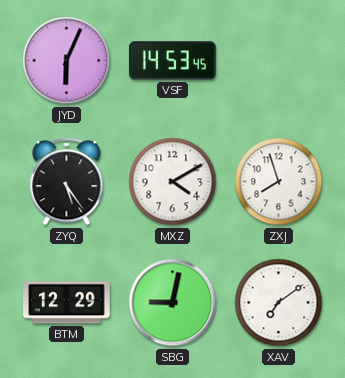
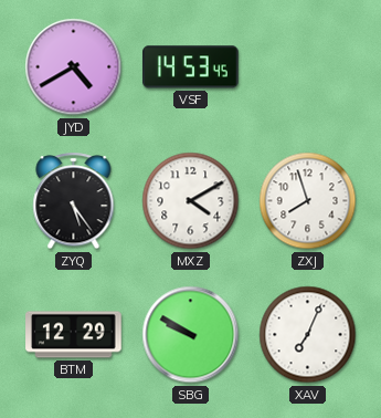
JYD: 6:04 -> 4:40 (74, 67)
SBG: 9:02 -> 9:50 (191, 335)
XAV: 7:09 -> 7:04 (308, 335)
